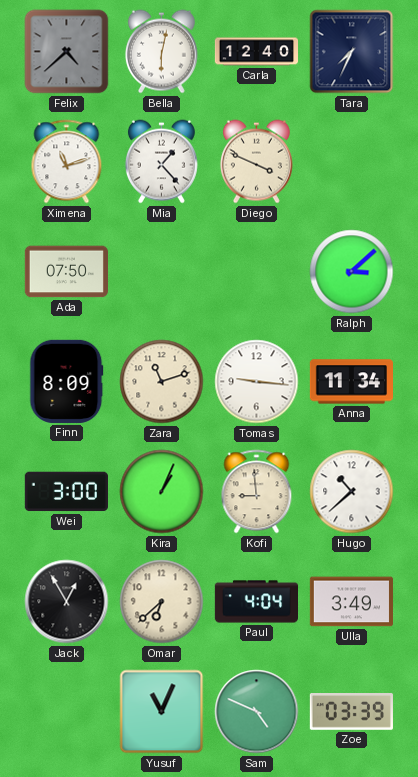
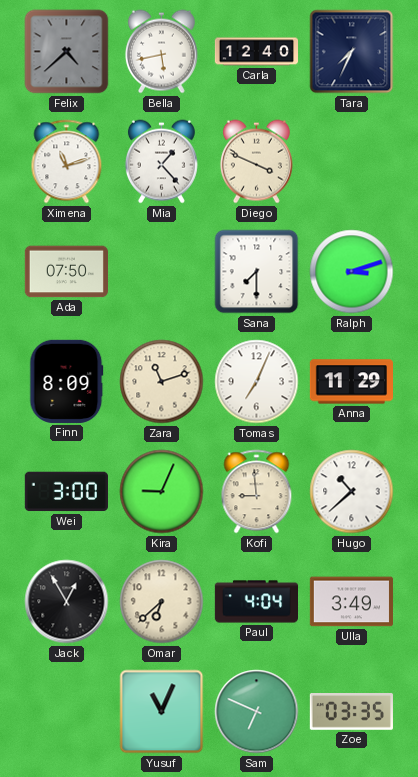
Bella: 6:02 -> 5:43 (161, 52)
Sana: none -> 7:30 (257, 272)
Ralph: 3:08 -> 3:12 (352, 272)
Tomas: 9:16 -> 7:04 (257, 382)
Anna: 11:34 -> 11:29 (351, 382)
Kira: 1:04 -> 9:04 (162, 492)
Sam: 4:49 -> 6:49 (257, 712)
Zoe: 03:39 -> 03:35 (351, 712)
